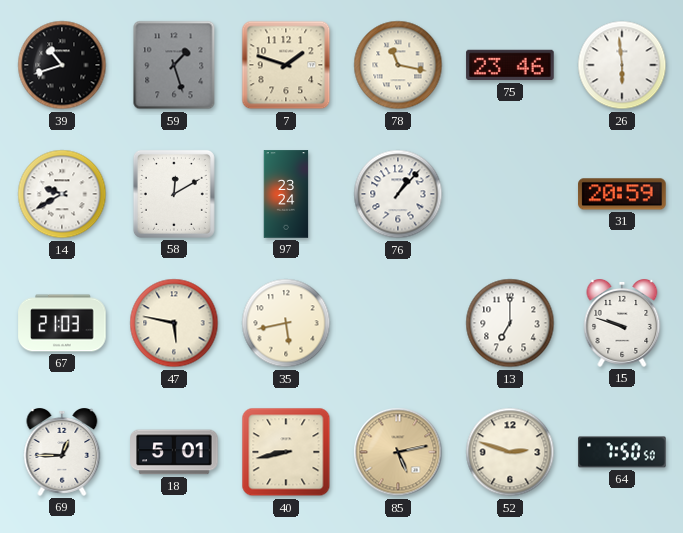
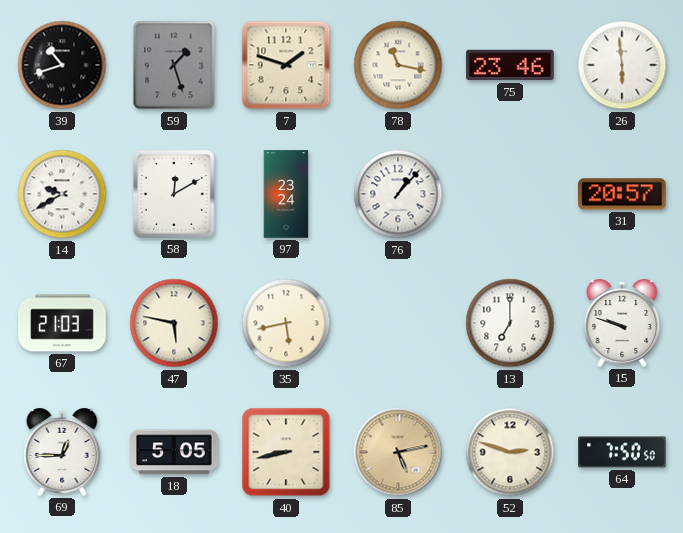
31: 20:59 -> 20:57 (622, 194)
18: 5:01 -> 5:05 (174, 452)
